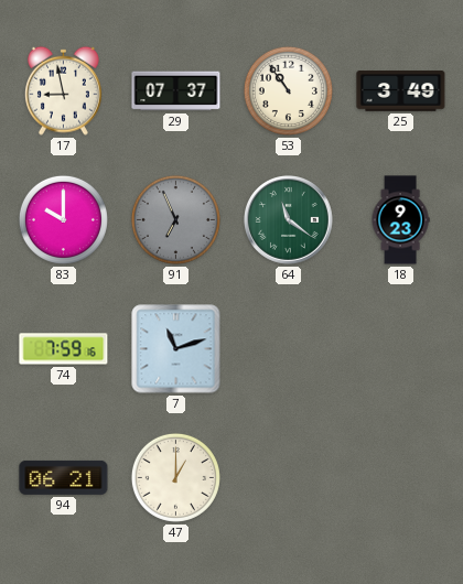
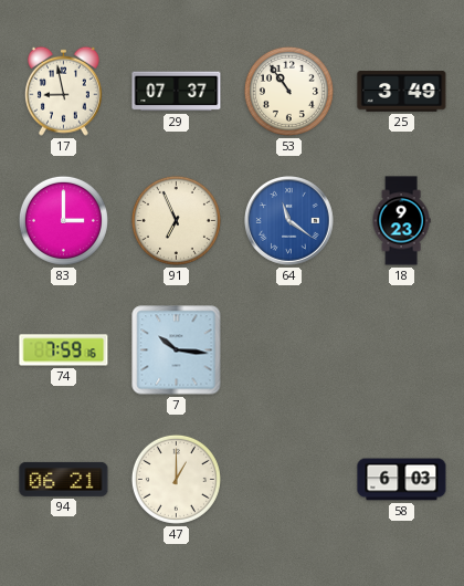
83: 10:00 -> 3:00 (63, 220)
91 dial: grey -> cream (176, 220)
64 dial: green -> blue (289, 221)
7: 11:12 -> 10:16 (177, 350)
58: none -> 6:03 (402, 480)
